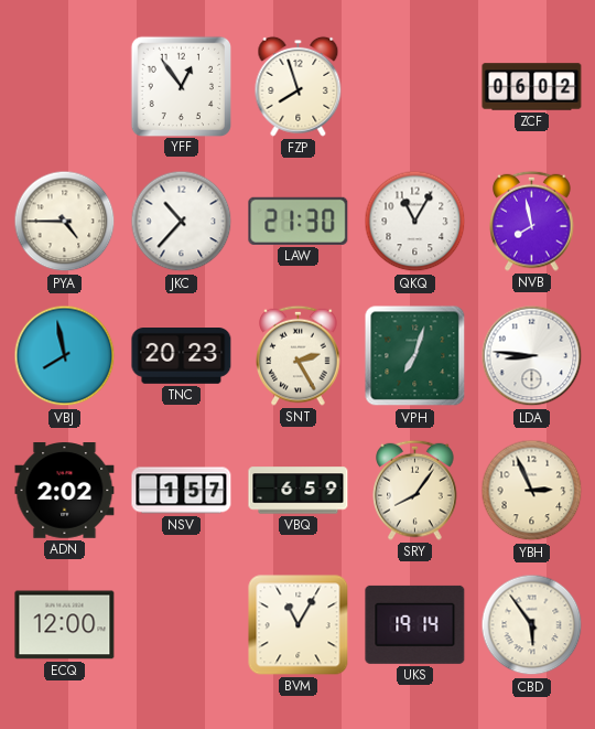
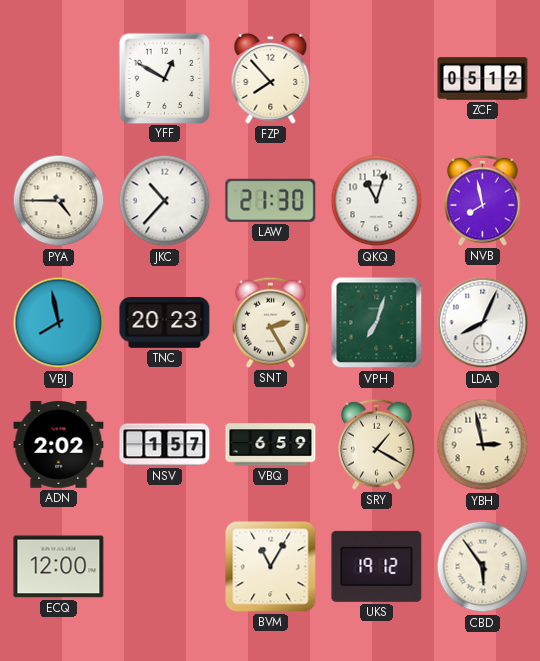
YFF: 12:54 -> 12:50 (164, 78)
FZP: 7:57 -> 7:53 (271, 78)
ZCF: 06:02 -> 05:12 (483, 79)
QKQ: 11:05 -> 11:03 (377, 201)
LDA: 8:46 -> 8:04 (483, 323)
SRY: 8:06 -> 1:20 (377, 444)
YBH: 2:56 -> 2:58 (483, 445)
UKS: 19:14 -> 19:12 (377, 566)
